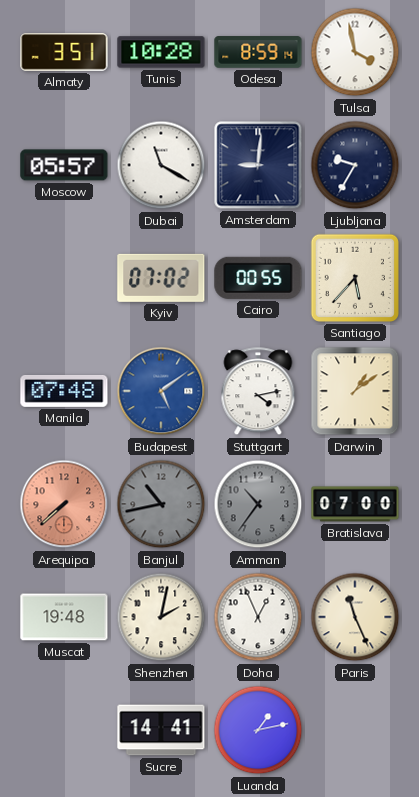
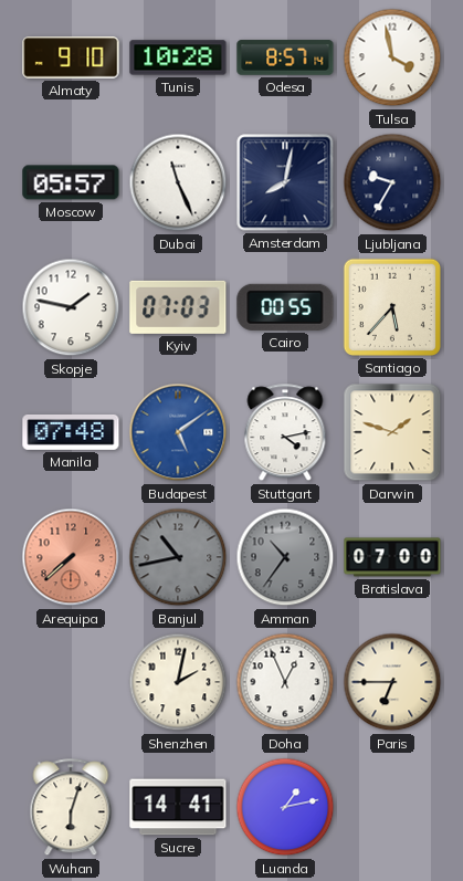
Almaty: 3:51 -> 9:10 (71, 57)
Odesa: 8:59 -> 8:57 (285, 57)
Dubai: 11:20 -> 11:26 (178, 182)
Amsterdam: 9:01 -> 8:02 (285, 182)
Skopje: none -> 1:47 (71, 307)
Kyiv: 07:02 -> 07:03 (178, 307)
Darwin: 1:09 -> 1:48 (392, 432)
Muscat: 19:48 -> none (64, 617)
Paris: 11:26 -> 6:45 (392, 682)
Wuhan: none -> 6:03 (71, 808)
